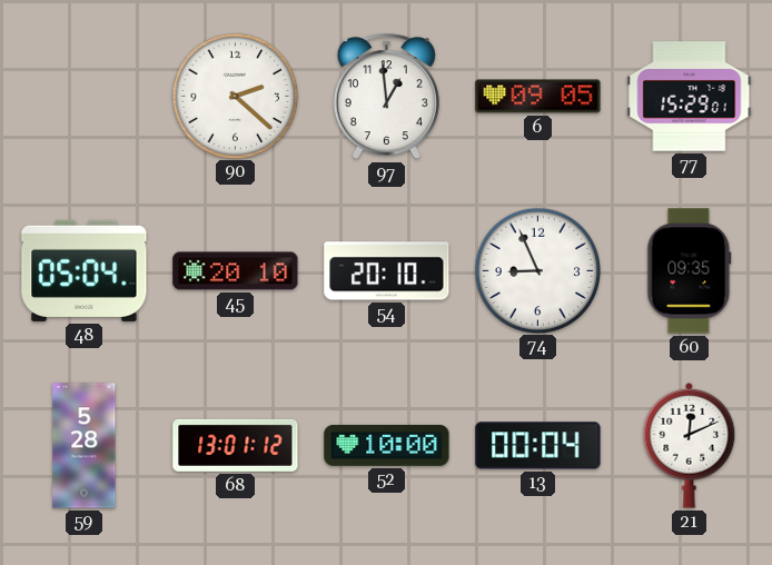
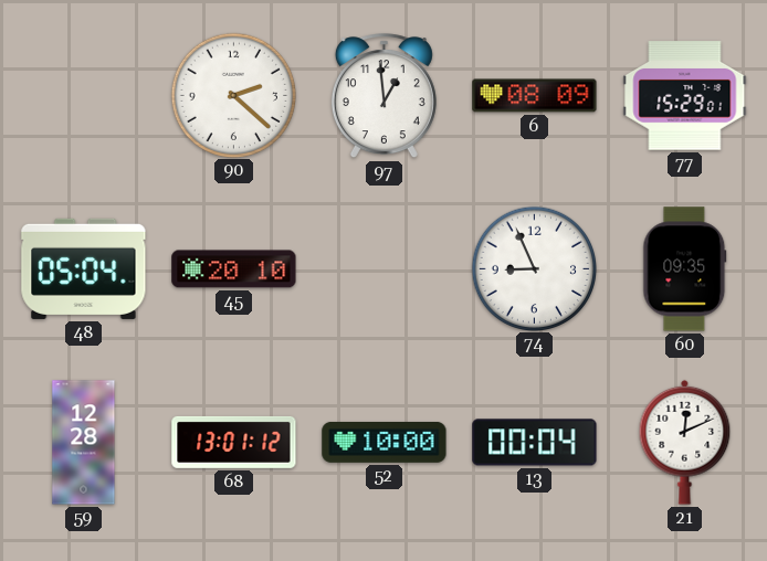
6: 09:05 -> 08:09 (535, 96)
54: 20:10 -> none (387, 271)
59: 5:28 -> 12:28 (84, 443)
